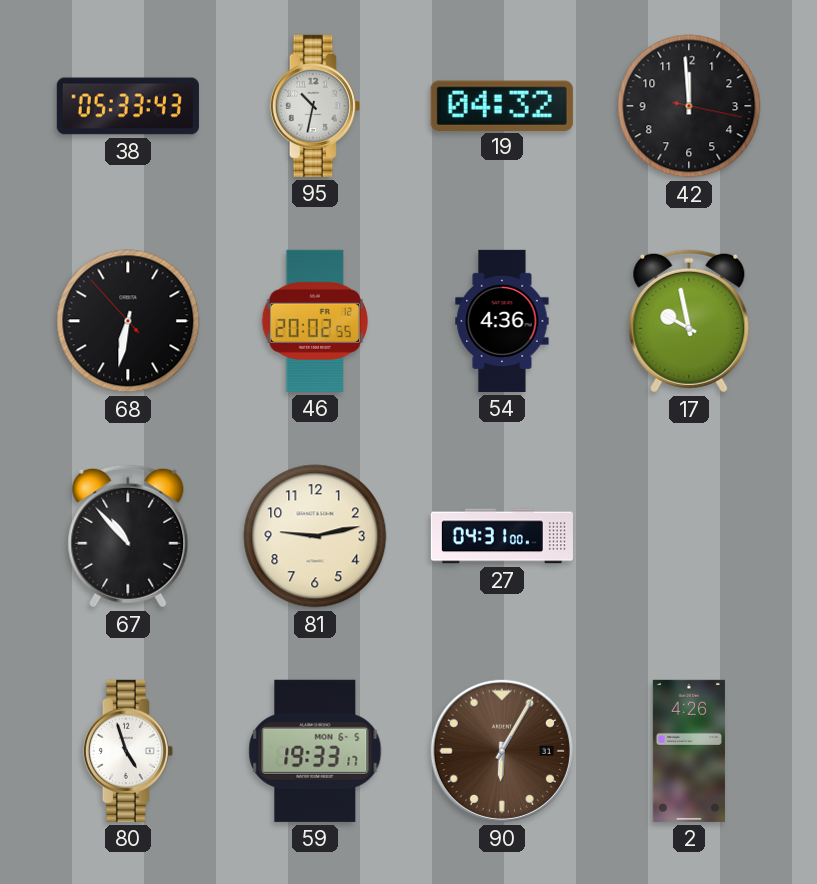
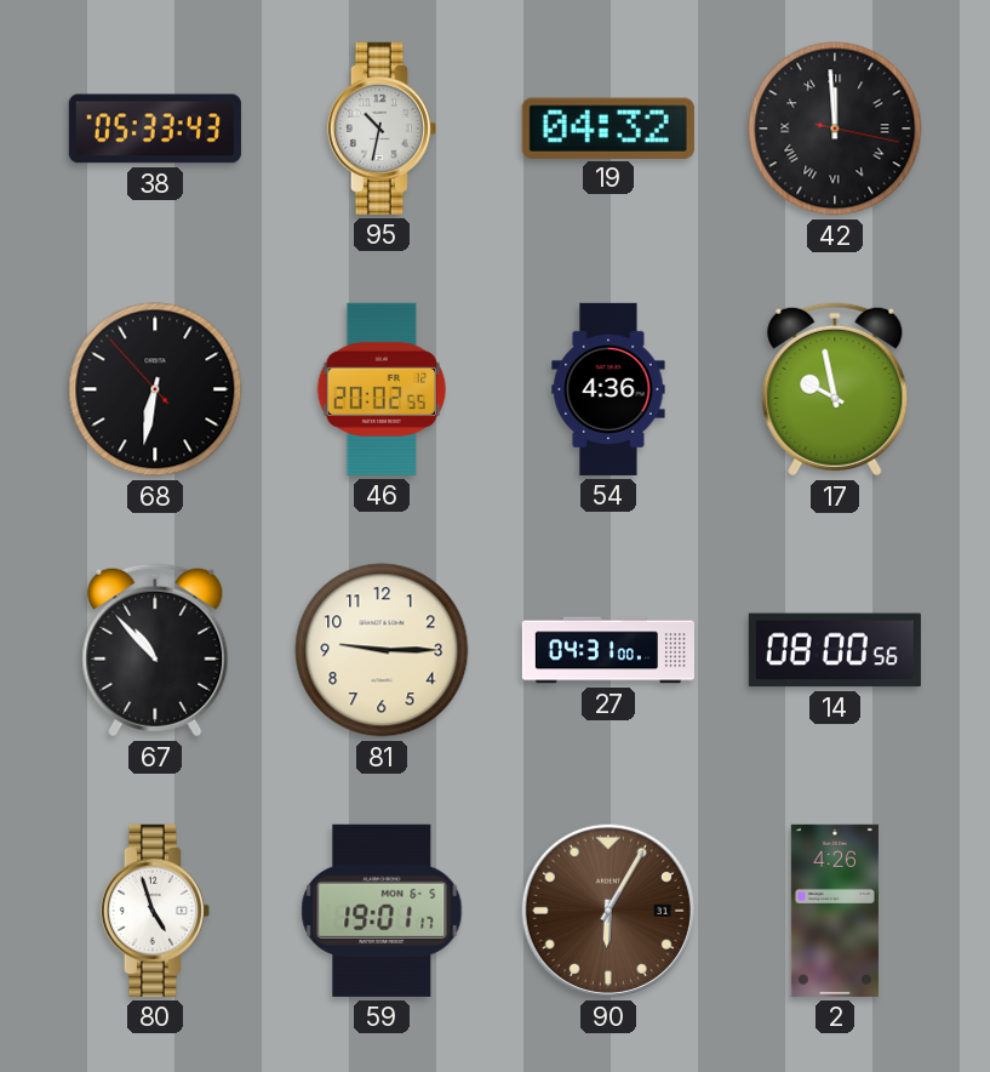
42 numerals: Arabic -> Roman (835, 129)
81: 9:13 -> 9:15 (382, 650)
14: none -> 08:00 (835, 650)
59: 19:33 -> 19:01 (382, 911)
